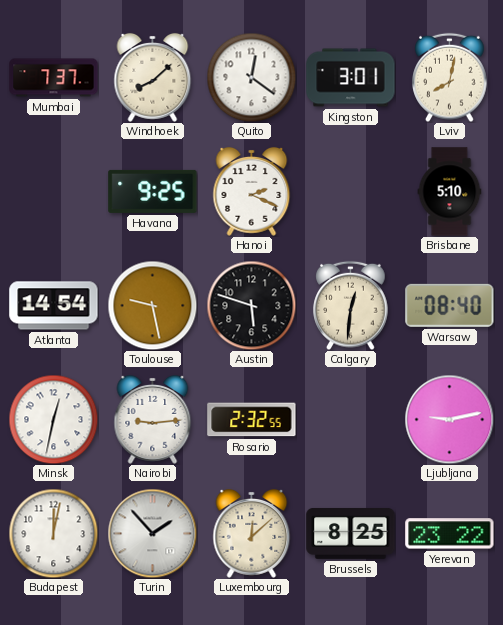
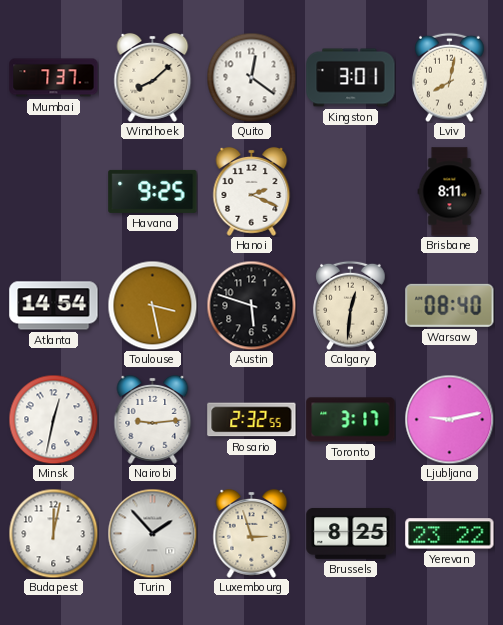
Brisbane: 5:10 -> 8:11 (450, 192)
Toulouse: 9:28 -> 3:28 (152, 305)
Toronto: none -> 3:17 (351, 420)
Luxembourg: 12:08 -> 2:57 (252, 533)
